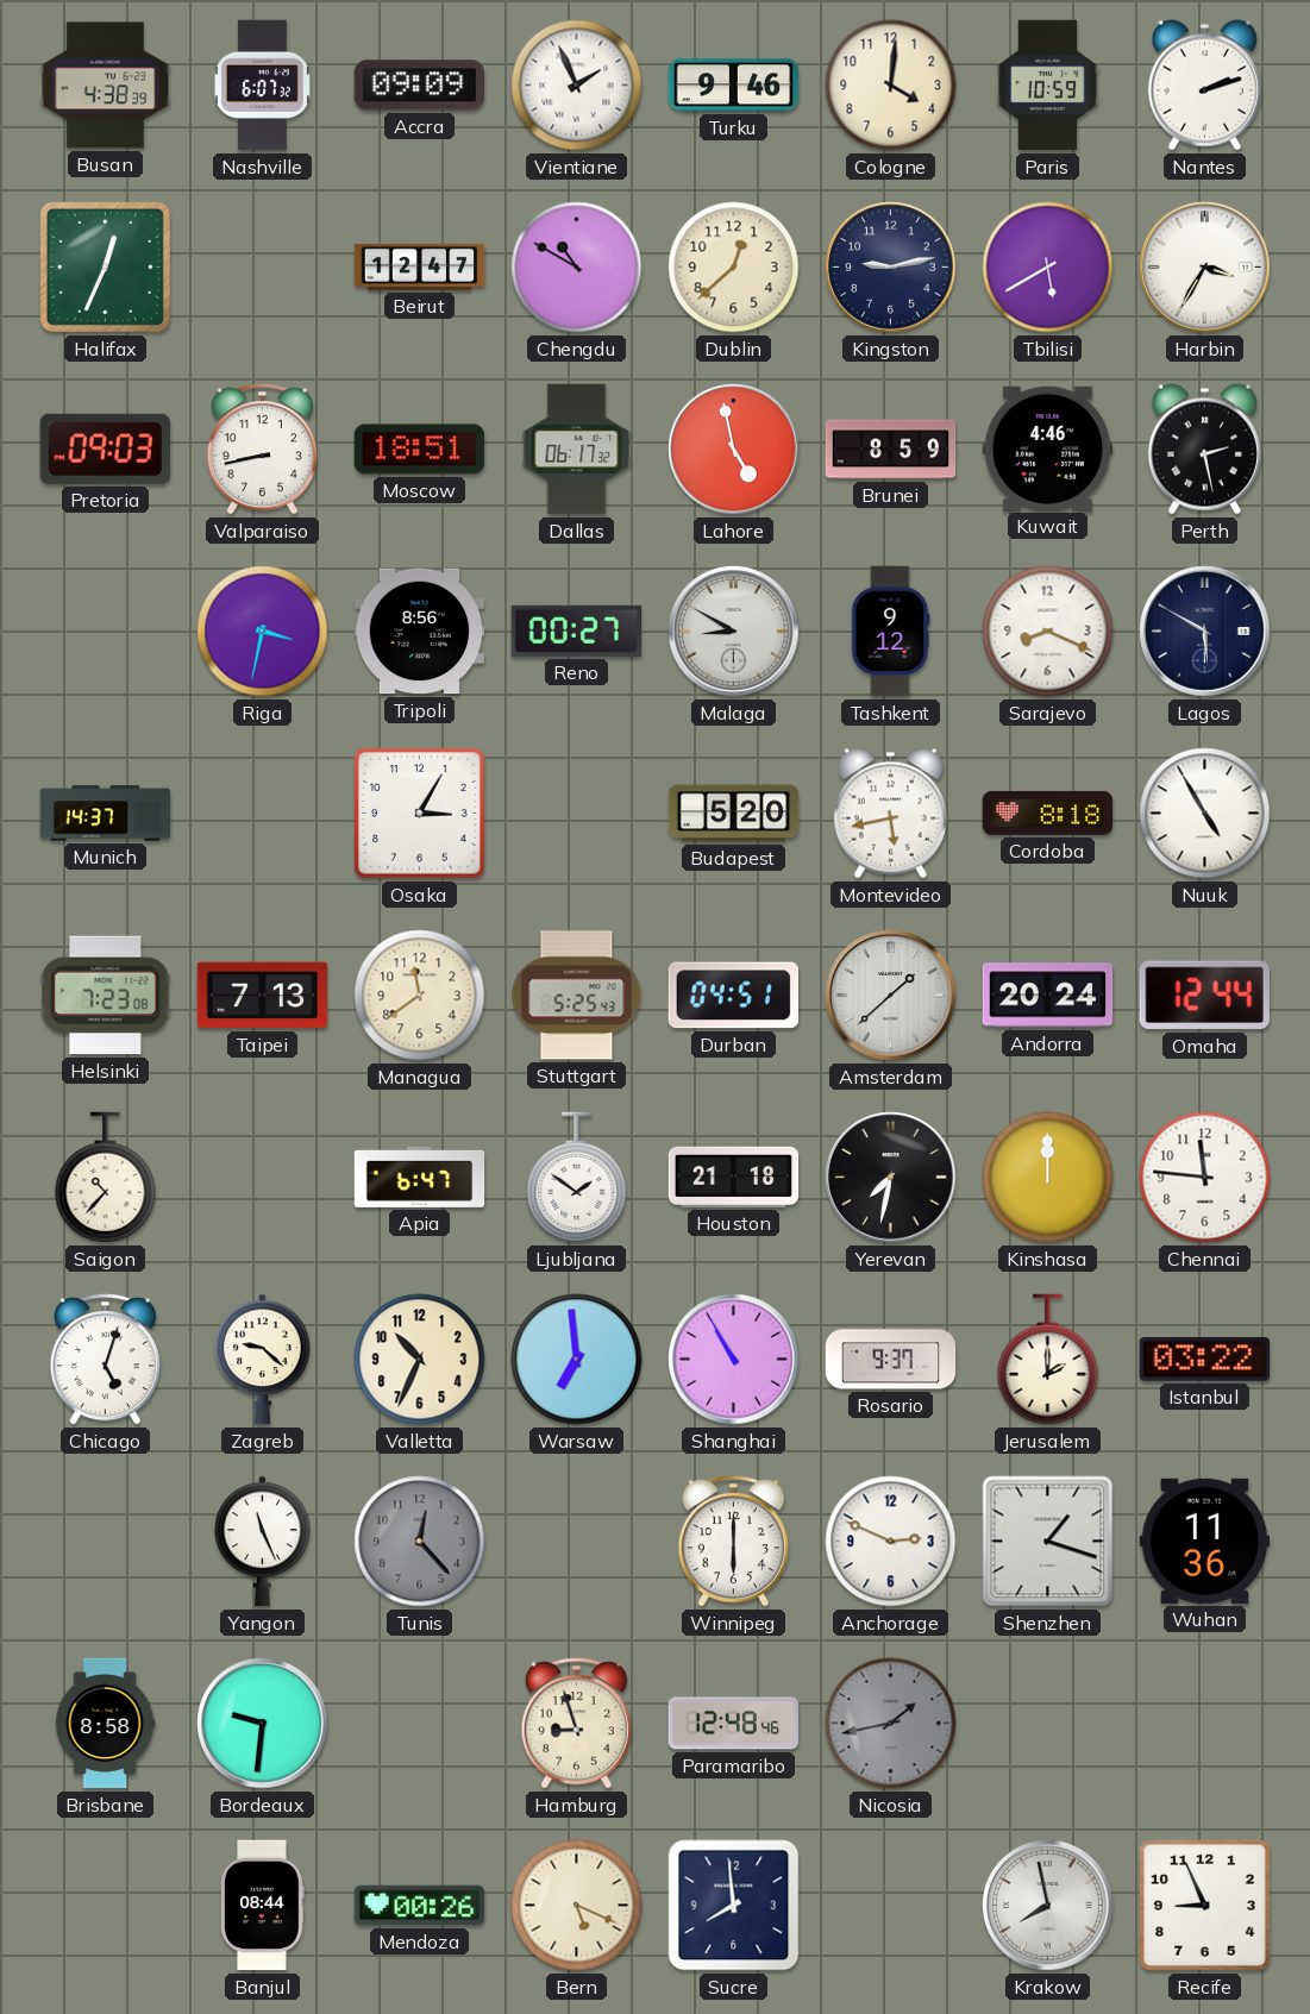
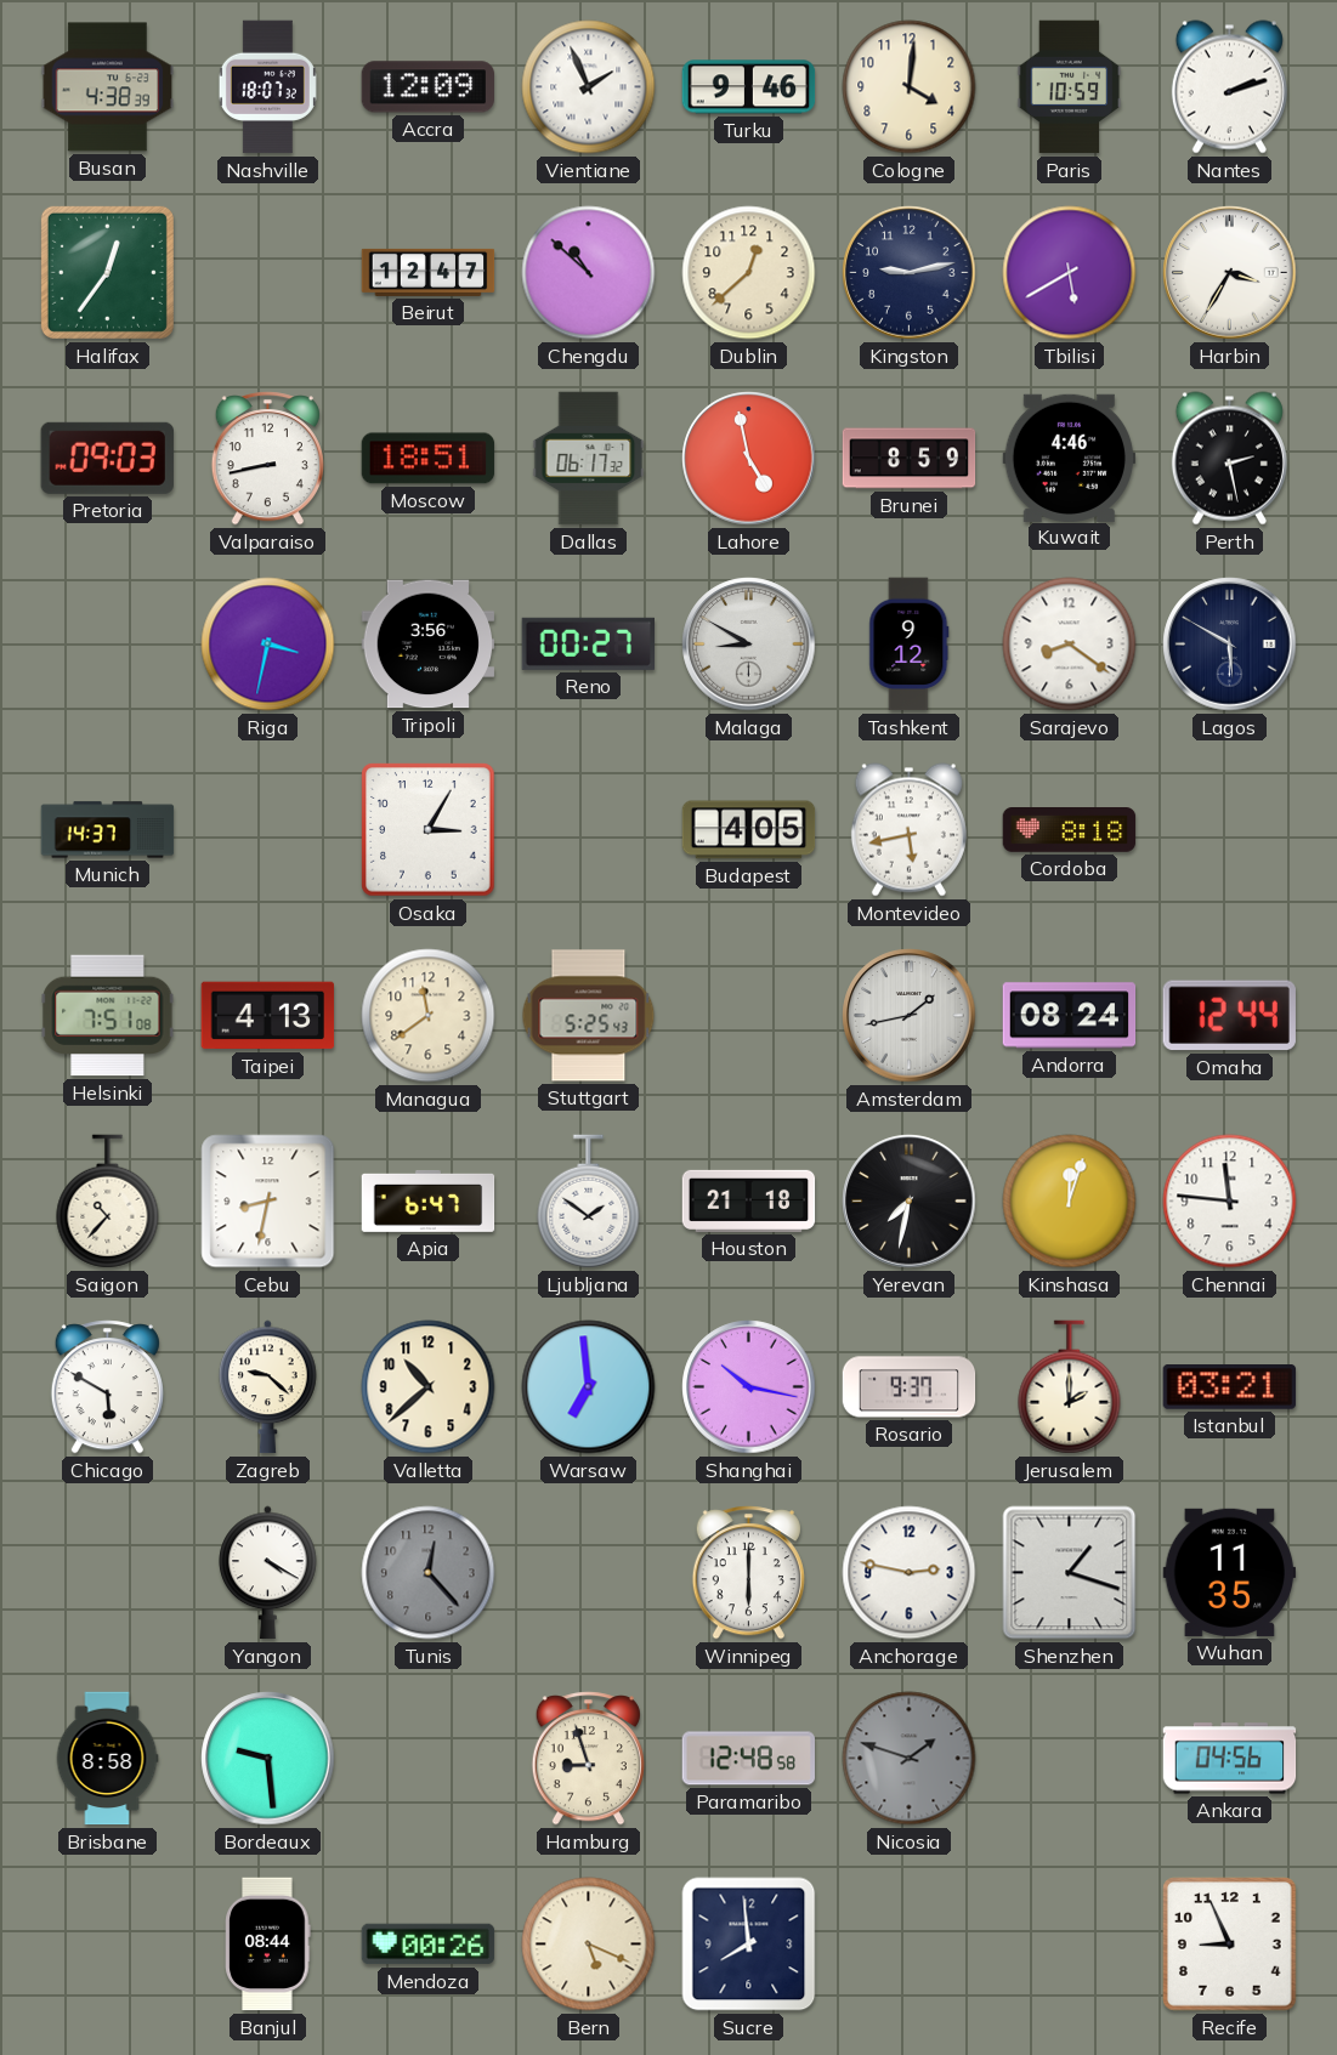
Nashville: 6:07 -> 18:07 (267, 87)
Accra: 09:09 -> 12:09 (429, 87)
Halifax: 12:34 -> 12:36 (107, 272)
Chengdu: 10:50 -> 10:52 (589, 273)
Tripoli: 8:56 -> 3:56 (429, 645)
Sarajevo: 8:19 -> 8:21 (1070, 645)
Budapest: 5:20 -> 4:05 (749, 830)
Nuuk: 4:55 -> none (1205, 814)
Helsinki: 7:23 -> 7:51 (108, 1016)
Taipei: 7:13 -> 4:13 (268, 1016)
Durban: 04:51 -> none (733, 996)
Amsterdam: 1:38 -> 1:43 (910, 1016)
Andorra: 20:24 -> 08:24 (1070, 1016)
Cebu: none -> 8:32 (268, 1202)
Kinshasa: 12:00 -> 12:03 (1070, 1202)
Chicago: 5:03 -> 5:50 (107, 1387)
Valletta: 10:34 -> 10:38 (429, 1387)
Shanghai: 10:55 -> 10:17 (749, 1387)
Istanbul: 03:22 -> 03:21 (1230, 1387)
Yangon: 11:26 -> 4:20 (268, 1573)
Anchorage: 2:49 -> 2:47 (910, 1573)
Wuhan: 11:36 -> 11:35 (1230, 1572)
Bordeaux: 9:31 -> 9:29 (268, 1759)
Paramaribo: 12:48:46 -> 12:48:58 (749, 1759)
Nicosia: 1:43 -> 1:48 (910, 1759)
Ankara: none -> 04:56 (1230, 1759)
Krakow: 7:58 -> none (1048, 1906)
